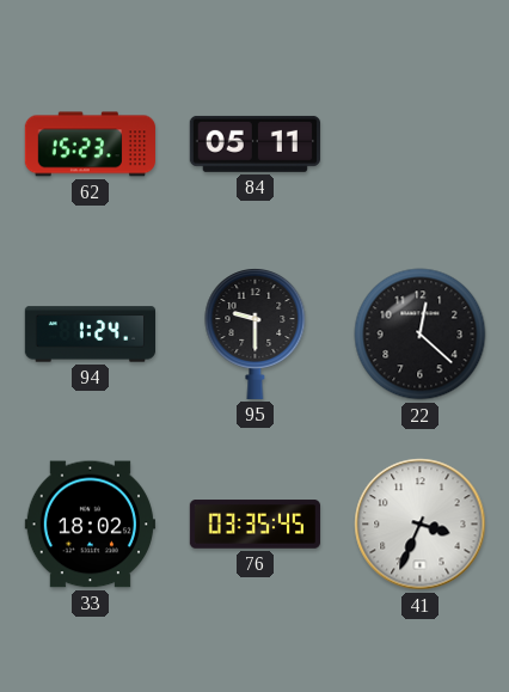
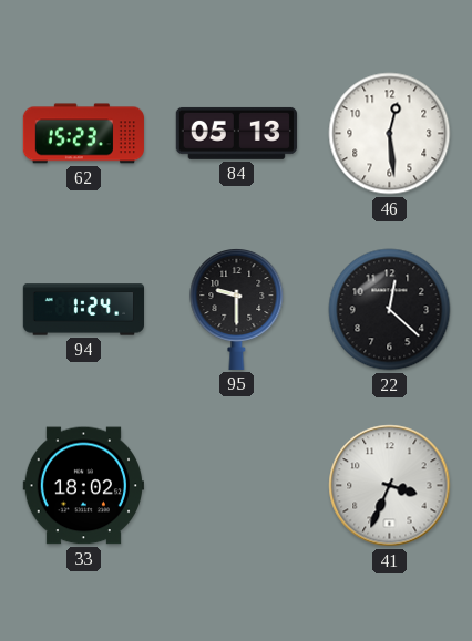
84: 05:11 -> 05:13 (236, 133)
46: none -> 12:29 (390, 134)
76: 03:35 -> none (254, 525)
